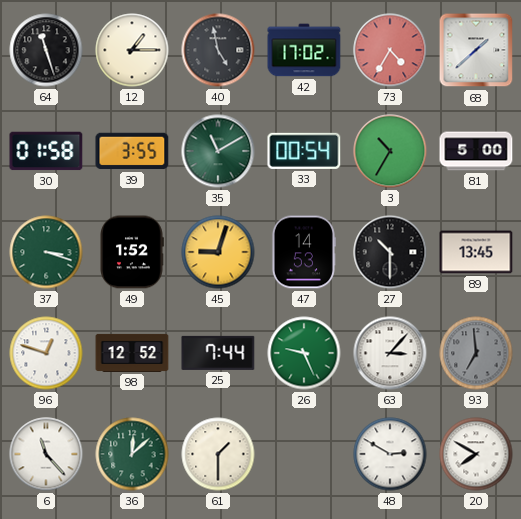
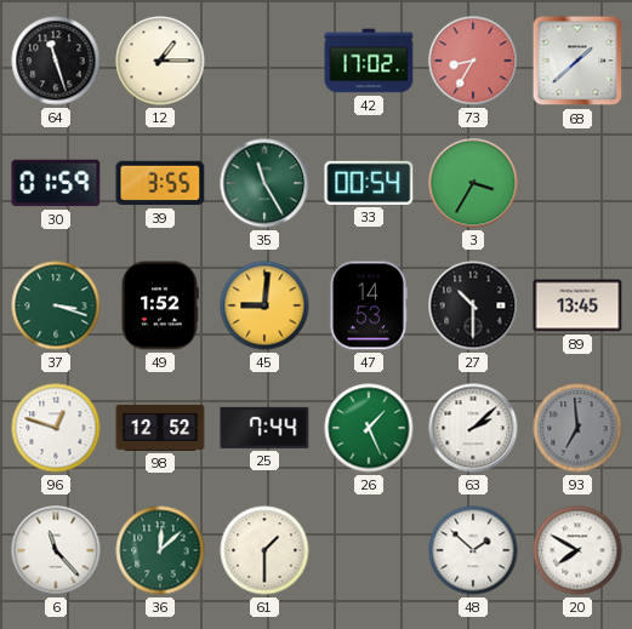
40: 4:58 -> none (218, 50)
73: 4:35 -> 8:35 (473, 61)
30: 01:58 -> 01:59 (56, 183)
35: 11:10 -> 11:25 (264, 183)
3: 10:35 -> 3:35 (473, 183)
81: 5:00 -> none (476, 151)
45: 9:03 -> 9:01 (264, 305)
26: 9:26 -> 1:26 (369, 428)
63: 3:07 -> 2:08 (473, 428)
48: 2:50 -> 1:52 (473, 550)
